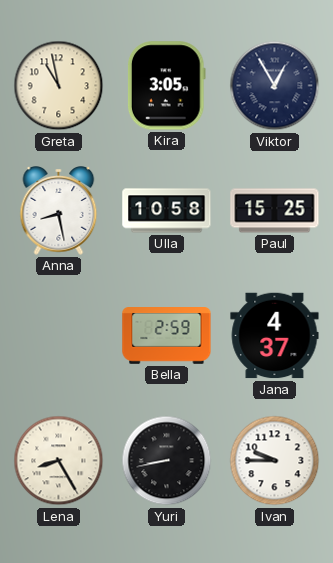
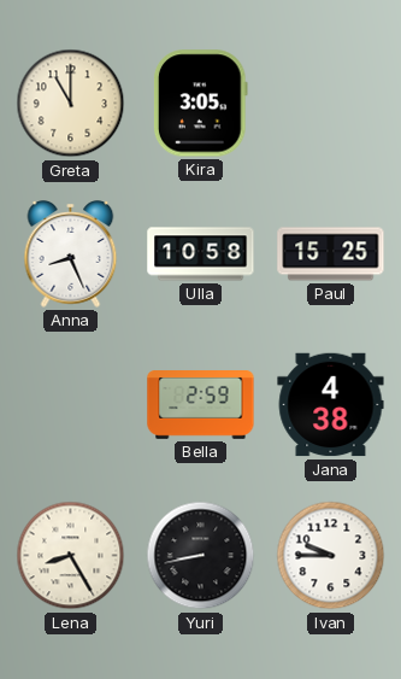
Greta: 10:58 -> 11:00 (71, 104)
Viktor: 12:55 -> none (275, 86)
Anna: 8:28 -> 8:26 (71, 254)
Jana: 4:37 -> 4:38 (331, 405)
